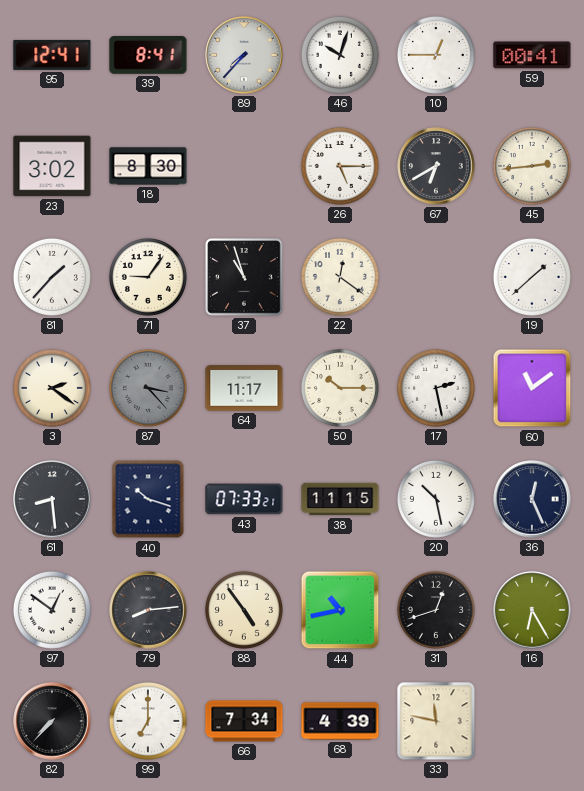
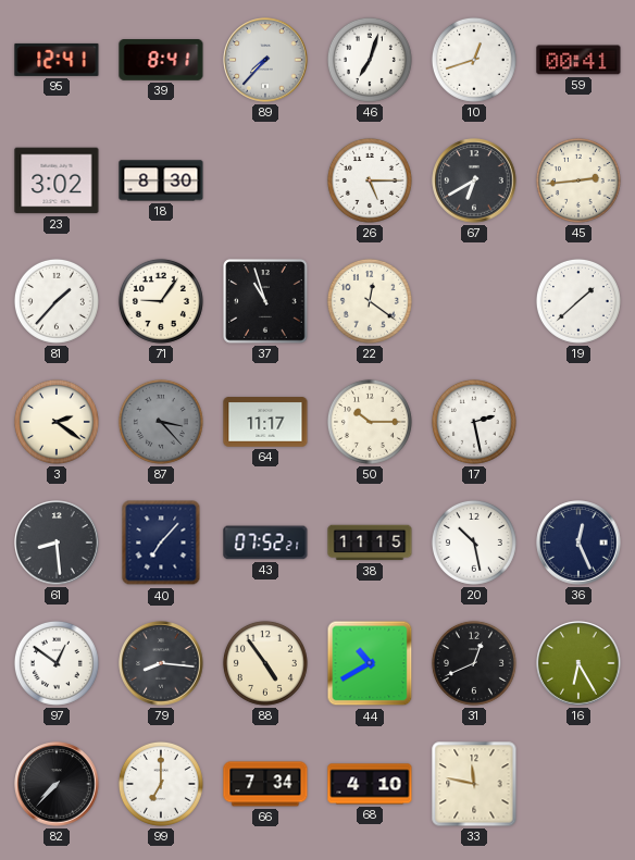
46: 10:03 -> 7:03 (370, 60)
10: 12:45 -> 12:42 (474, 60)
60: 11:09 -> none (532, 388)
40: 10:18 -> 7:07 (161, 543)
43: 07:33 -> 07:52 (265, 543)
79: 8:14 -> 8:16 (161, 663)
44: 10:43 -> 10:40 (370, 663)
31: 12:42 -> 12:41 (474, 663)
68: 4:39 -> 4:10 (370, 784)
